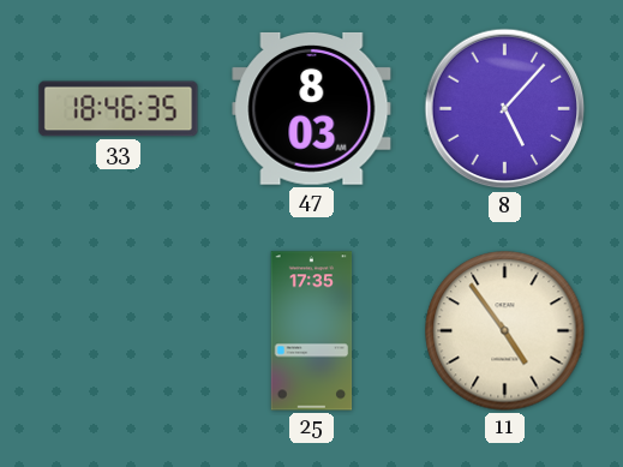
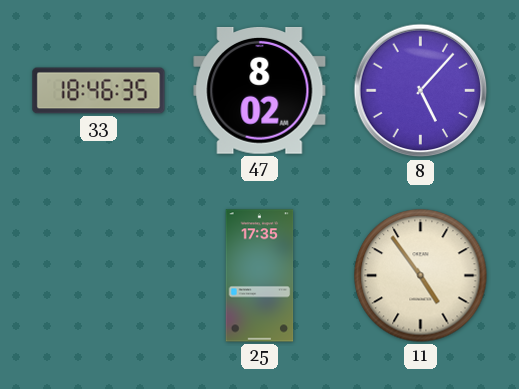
47: 8:03 -> 8:02 (260, 90)
